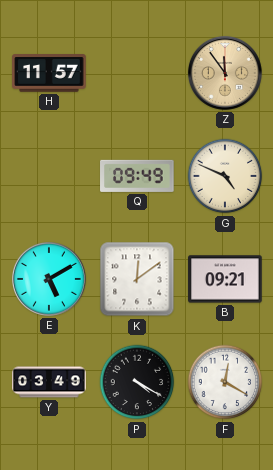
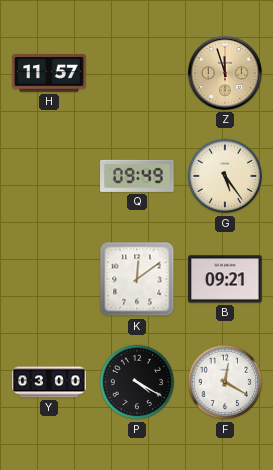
Z: 11:54 -> 11:57 (225, 73)
G: 4:49 -> 5:24 (225, 176)
E: 5:10 -> none (49, 279)
Y: 03:49 -> 03:00 (49, 382)
